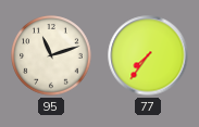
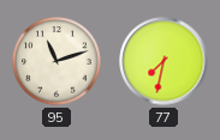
77: 7:36 -> 7:32 (163, 61)
